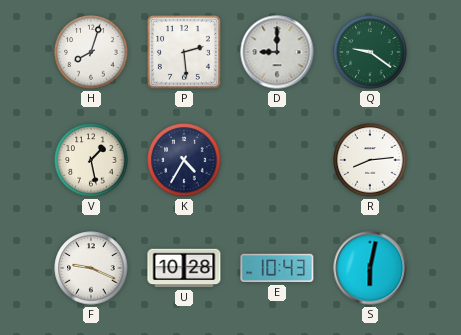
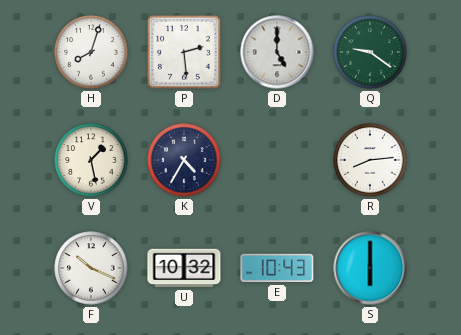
D: 9:00 -> 5:00 (277, 52)
F: 9:19 -> 10:19 (91, 268)
U: 10:28 -> 10:32 (184, 268)
S: 6:02 -> 6:00 (370, 268)
